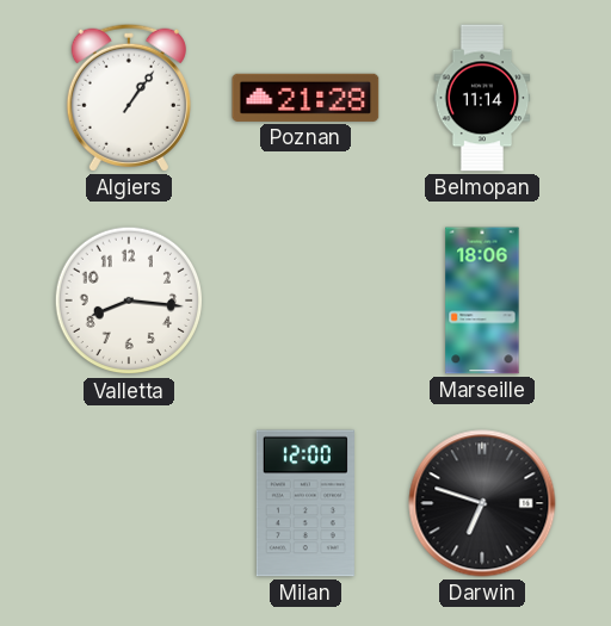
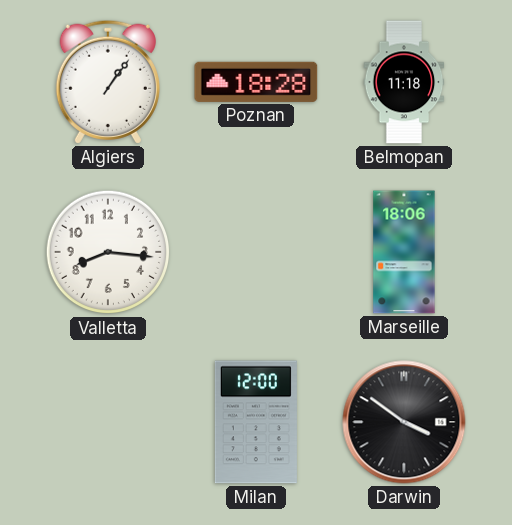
Poznan: 21:28 -> 18:28 (256, 82)
Belmopan: 11:14 -> 11:18 (404, 82)
Darwin: 6:48 -> 3:51 (404, 422)
